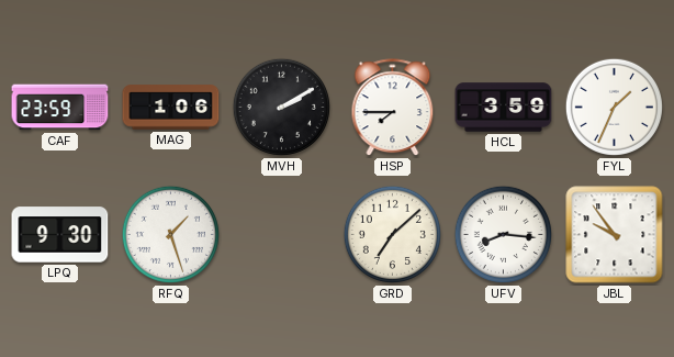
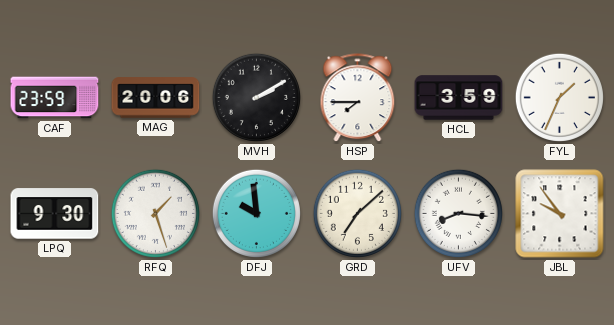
MAG: 1:06 -> 20:06 (156, 98)
DFJ: none -> 9:59 (256, 213)
